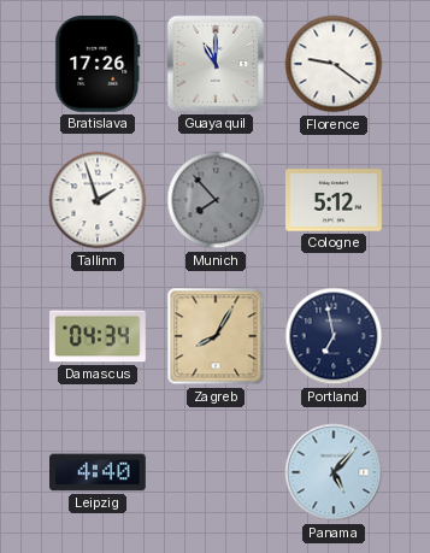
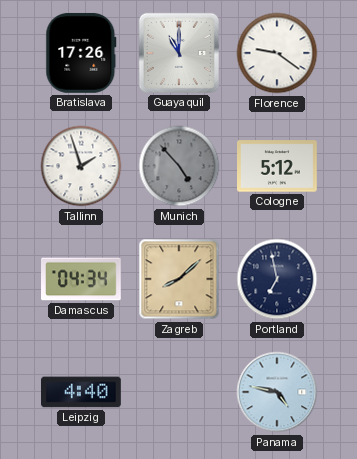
Munich: 7:53 -> 4:53 (179, 166)
Zagreb: 8:05 -> 8:08 (179, 279)
Panama: 5:07 -> 4:47 (277, 392)
